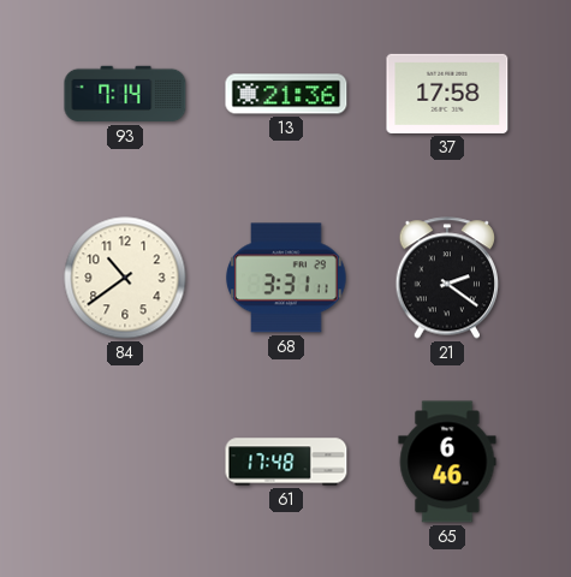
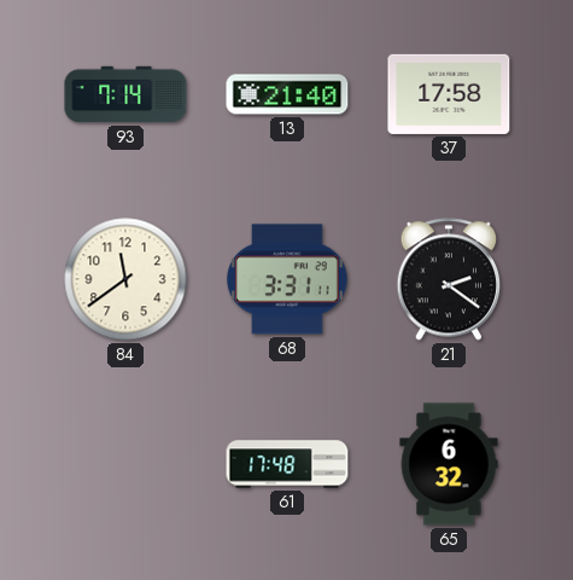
13: 21:36 -> 21:40 (287, 94)
84: 10:39 -> 11:39 (125, 279)
65: 6:46 -> 6:32 (449, 464)
